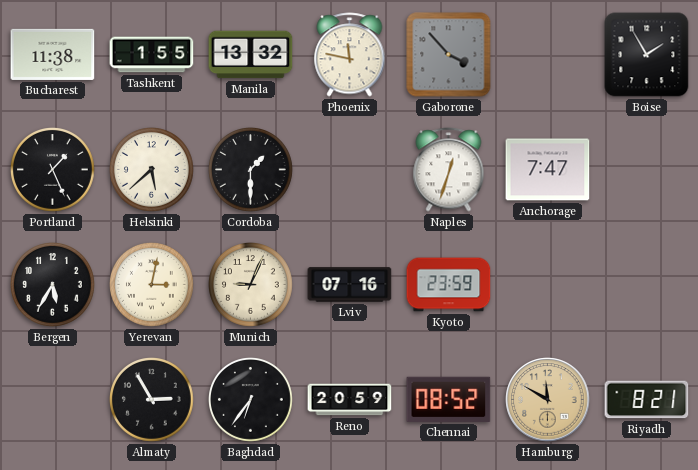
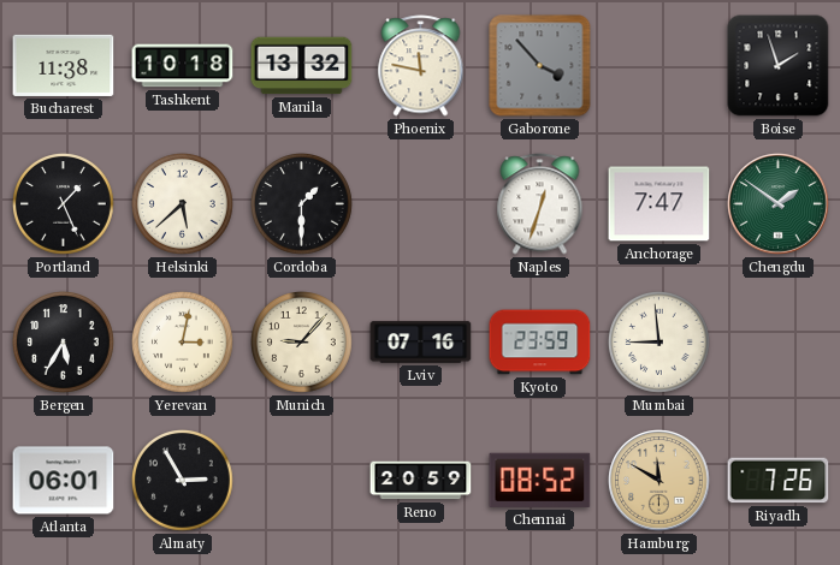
Tashkent: 1:55 -> 10:18 (183, 66)
Boise: 1:55 -> 1:57 (779, 66)
Chengdu: none -> 1:51 (779, 204)
Munich: 9:04 -> 9:07 (302, 343)
Mumbai: none -> 8:59 (659, 343)
Atlanta: none -> 06:01 (64, 481)
Baghdad: 6:36 -> none (251, 400)
Riyadh: 8:21 -> 7:26 (779, 481)
